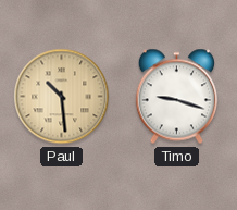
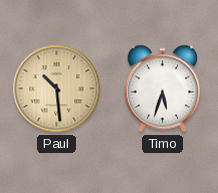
Timo: 9:18 -> 5:33 (162, 89)
